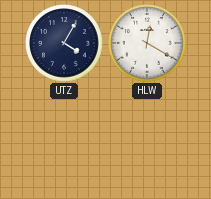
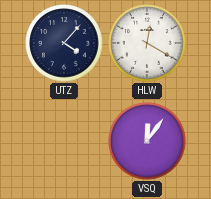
UTZ: 4:05 -> 4:07 (64, 43)
VSQ: none -> 12:06 (147, 141)
